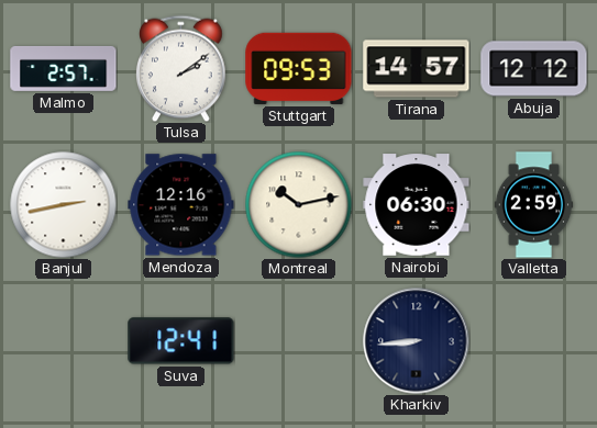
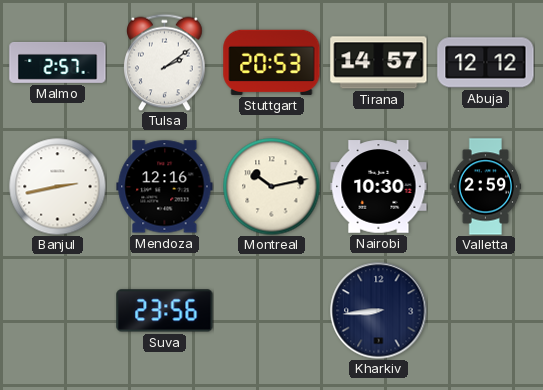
Stuttgart: 09:53 -> 20:53 (272, 62)
Nairobi: 06:30 -> 10:30 (379, 187)
Suva: 12:41 -> 23:56 (165, 311)
